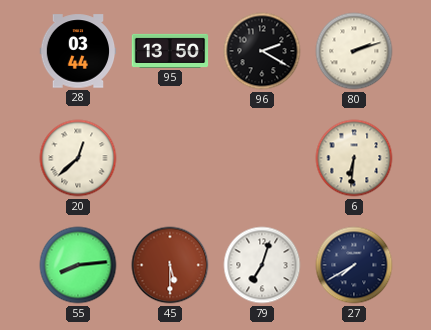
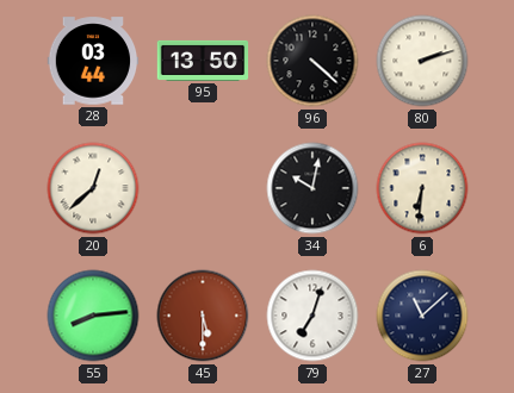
96: 2:20 -> 4:22 (312, 61)
34: none -> 10:02 (312, 188)
27: 7:40 -> 11:08 (422, 316)
